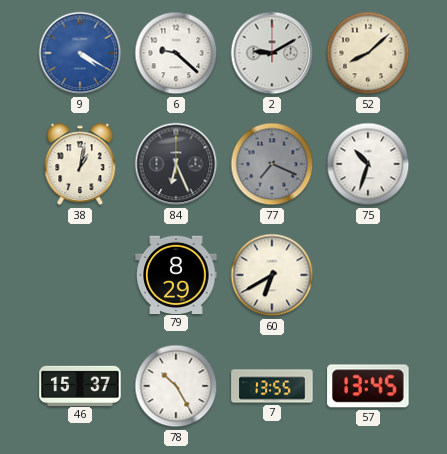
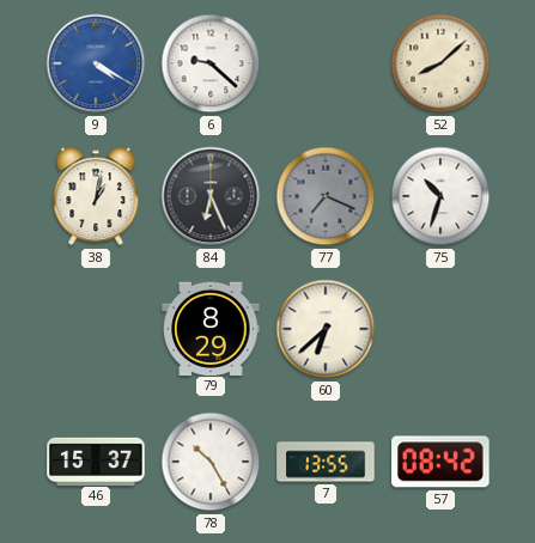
2: 9:10 -> none (272, 53)
60: 6:40 -> 6:38 (326, 329)
57: 13:45 -> 08:42 (440, 462)
